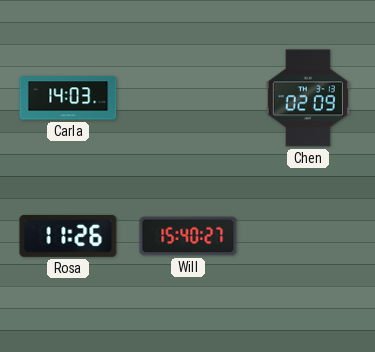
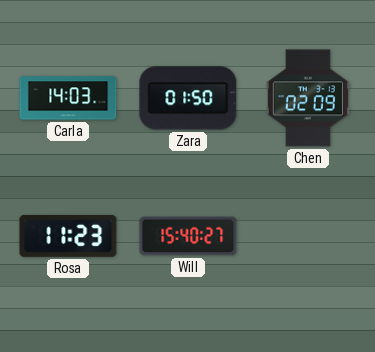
Zara: none -> 01:50 (188, 98)
Rosa: 11:26 -> 11:23 (68, 236)
